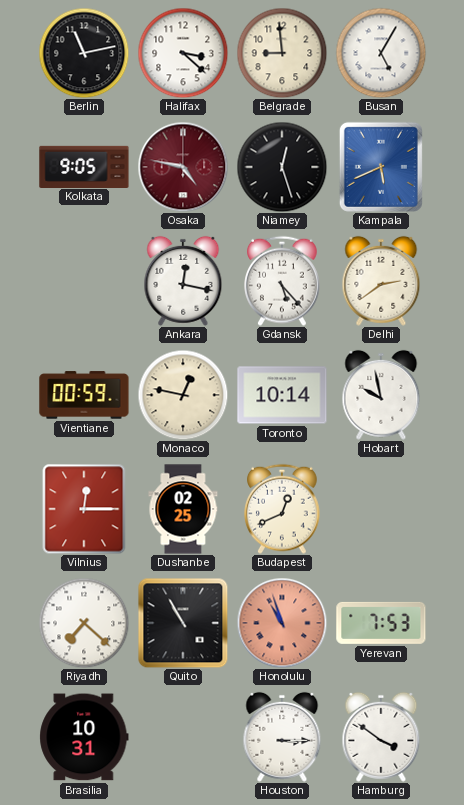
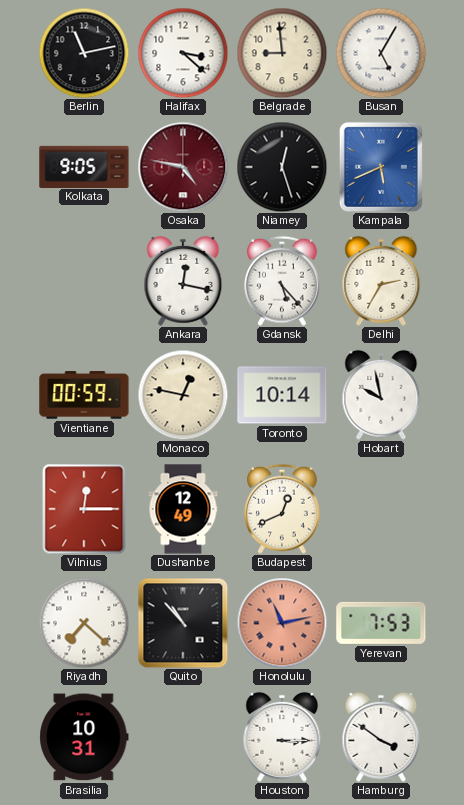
Delhi: 2:39 -> 2:35 (381, 281)
Dushanbe: 02:25 -> 12:49 (183, 509)
Quito: 10:55 -> 10:53 (183, 623)
Honolulu: 10:57 -> 11:13 (282, 623)
